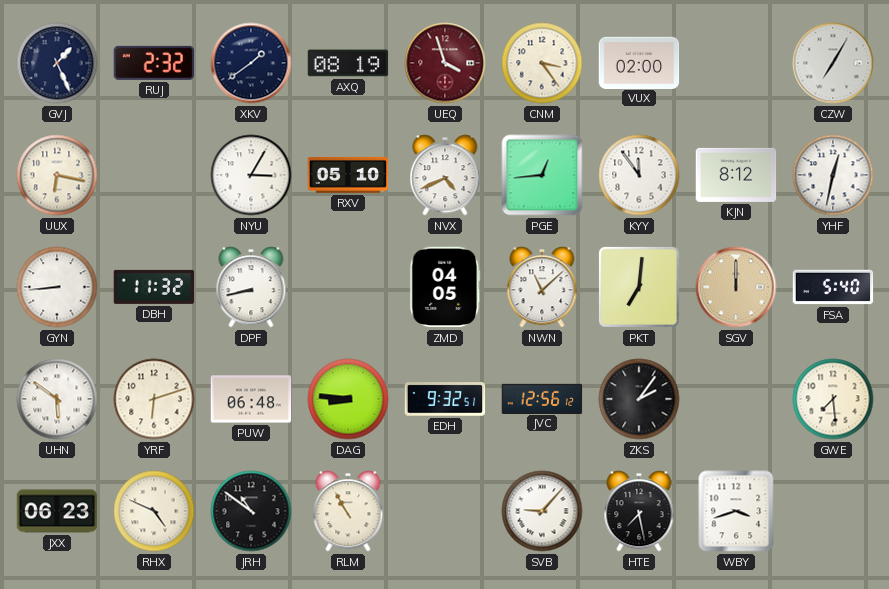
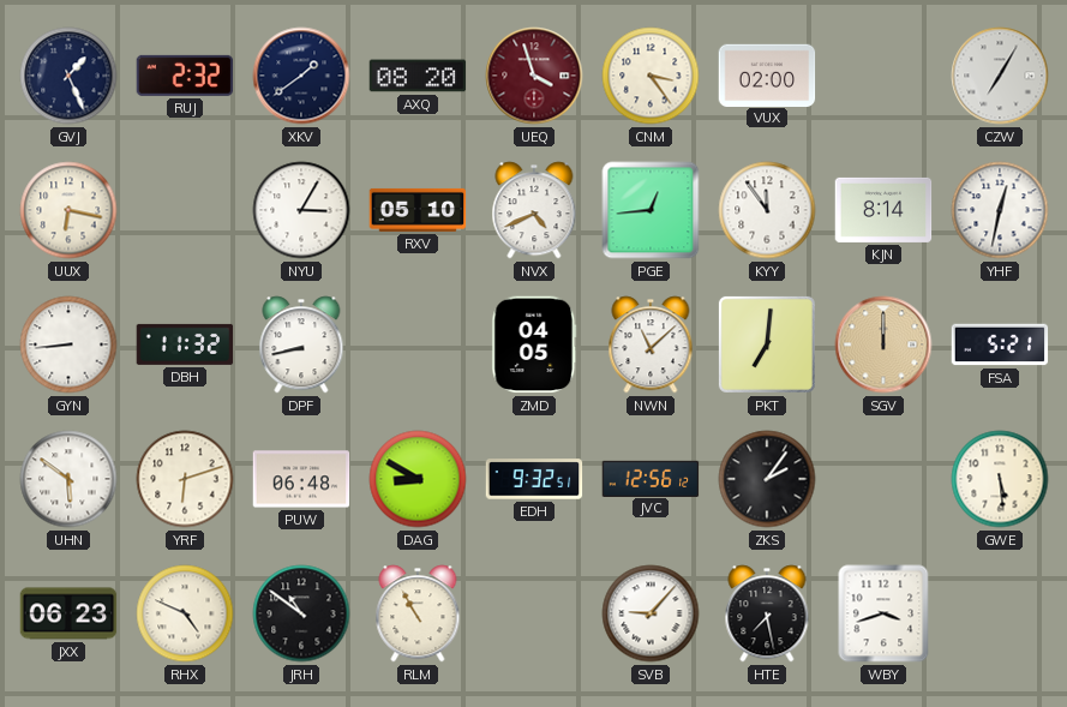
AXQ: 08:19 -> 08:20 (418, 76)
KJN: 8:12 -> 8:14 (883, 210)
FSA: 5:40 -> 5:21 (1000, 344)
DAG: 8:46 -> 8:50 (418, 479)
GWE: 7:29 -> 5:29 (1000, 479)
